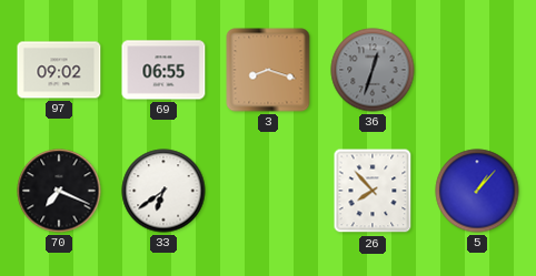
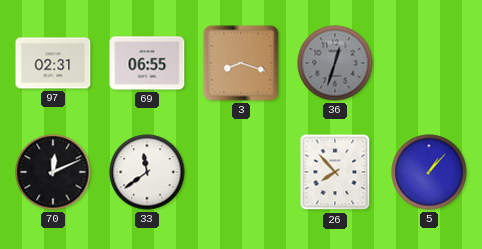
97: 09:02 -> 02:31 (53, 63)
70: 7:19 -> 12:11 (53, 172)
33: 6:39 -> 11:39 (147, 172)
